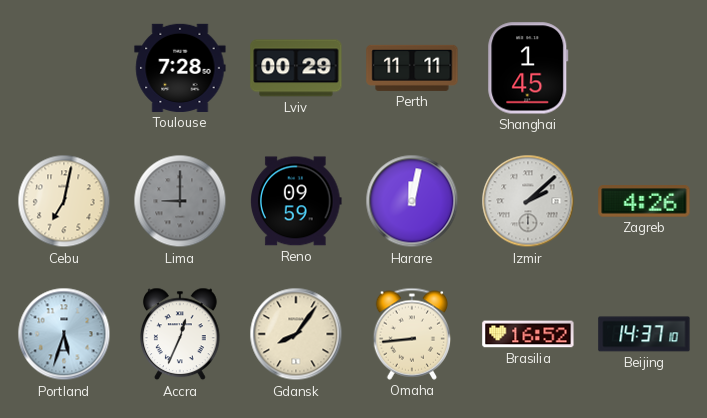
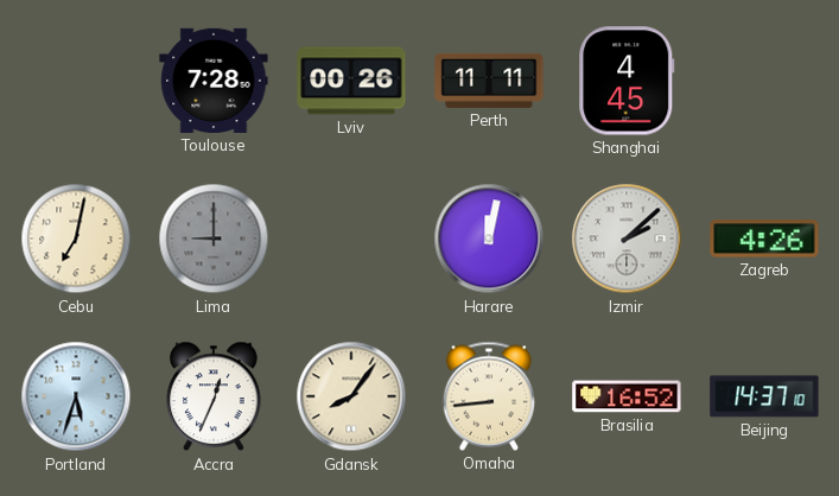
Lviv: 00:29 -> 00:26 (351, 81)
Shanghai: 1:45 -> 4:45 (627, 81)
Reno: 09:59 -> none (297, 201)
